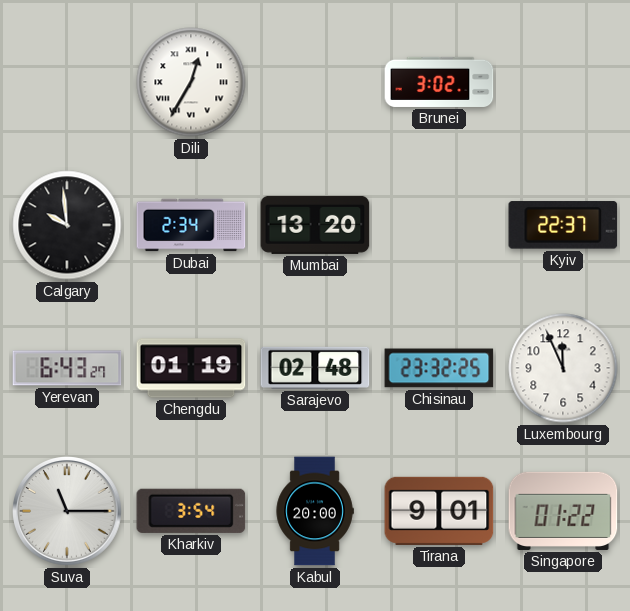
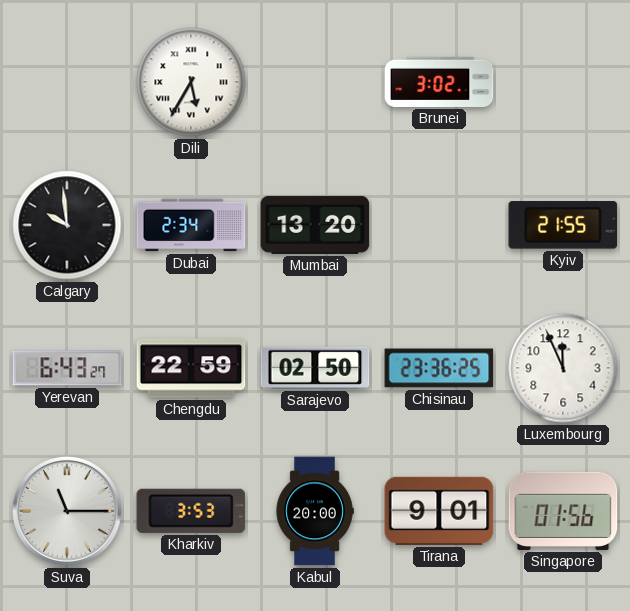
Dili: 12:35 -> 5:35 (191, 82)
Kyiv: 22:37 -> 21:55 (563, 225)
Chengdu: 01:19 -> 22:59 (191, 368)
Sarajevo: 02:48 -> 02:50 (315, 368)
Chisinau: 23:32 -> 23:36 (439, 368)
Kharkiv: 3:54 -> 3:53 (191, 511)
Singapore: 01:22 -> 01:56 (563, 511)
